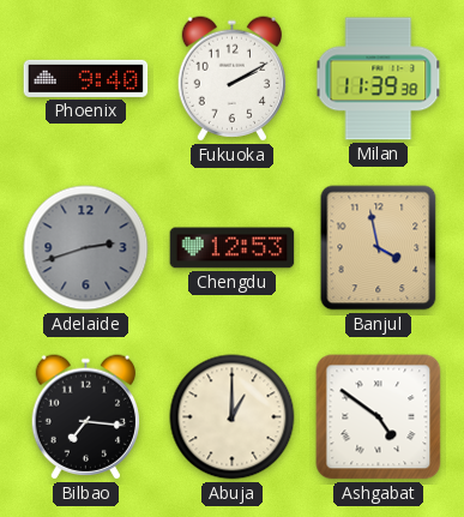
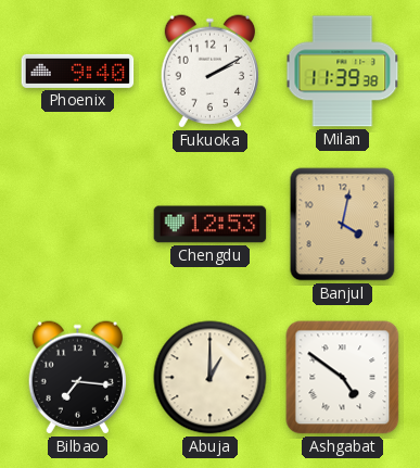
Adelaide: 2:42 -> none (86, 248)
Banjul: 3:58 -> 4:02 (343, 225)
